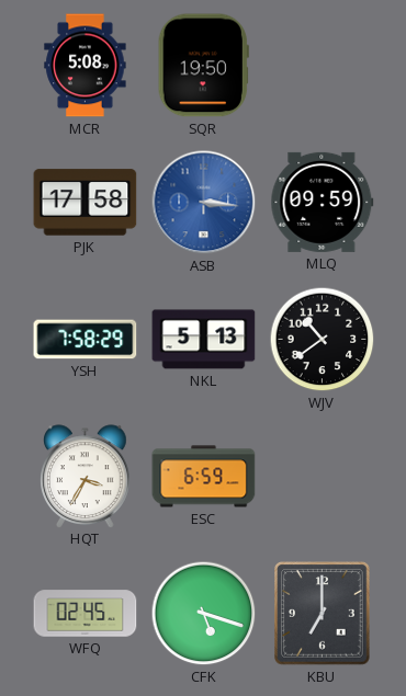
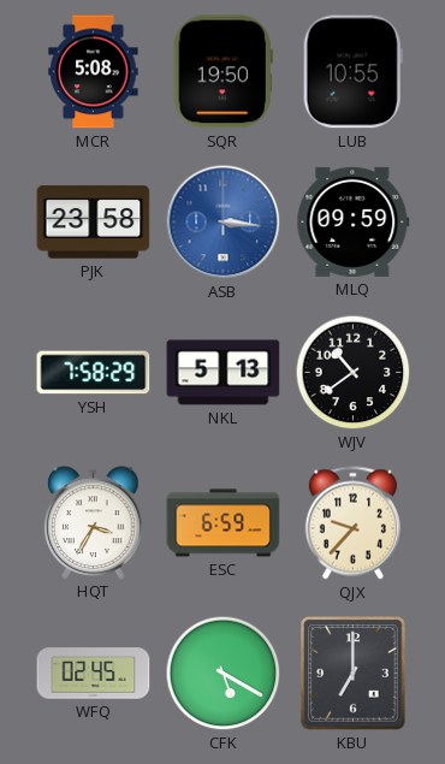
LUB: none -> 10:55 (352, 72)
PJK: 17:58 -> 23:58 (94, 223)
QJX: none -> 9:37 (352, 523)
CFK: 5:18 -> 5:20 (224, 674)
